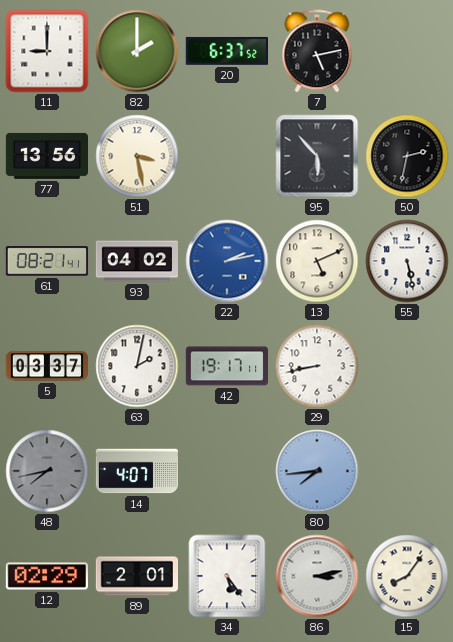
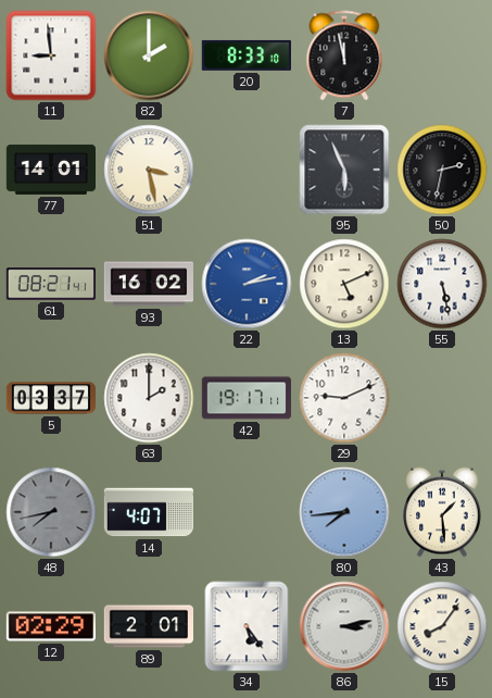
11: 9:00 -> 8:59 (51, 55)
20: 6:37 -> 8:33 (247, 55)
7: 5:13 -> 11:58 (344, 55)
77: 13:56 -> 14:01 (50, 170)
95: 5:53 -> 5:56 (344, 170)
93: 04:02 -> 16:02 (148, 284)
63: 2:02 -> 2:00 (149, 398)
29: 8:43 -> 9:11 (344, 398)
43: none -> 1:29 (442, 512)
